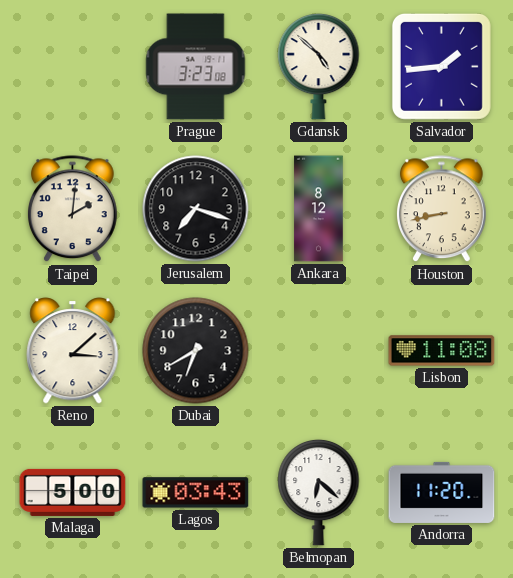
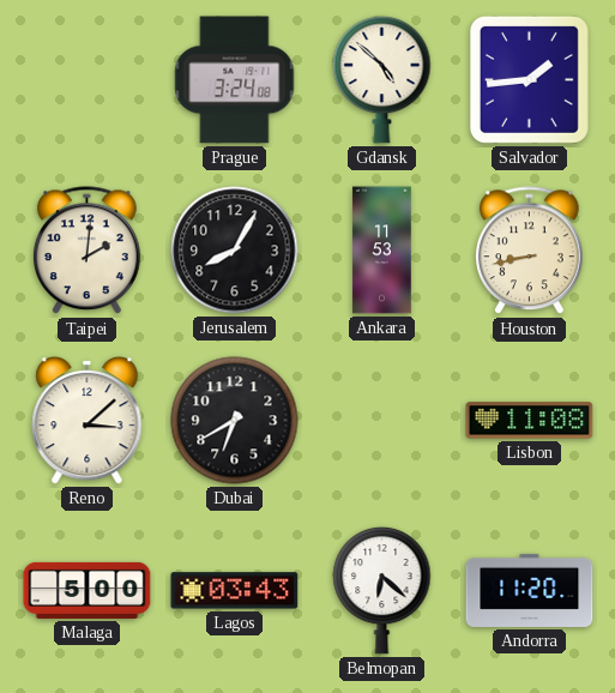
Prague: 3:23 -> 3:24 (235, 80)
Jerusalem: 7:18 -> 8:05 (235, 251)
Ankara: 8:12 -> 11:53 (382, 251)
